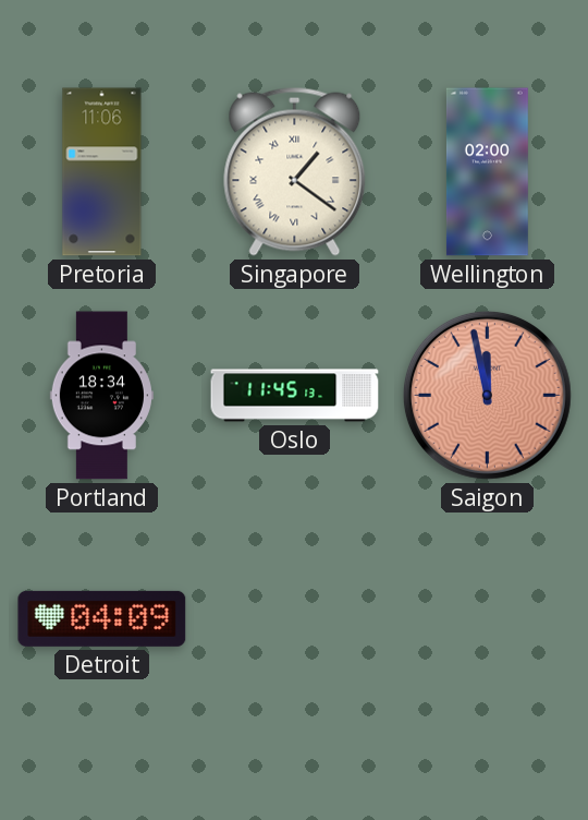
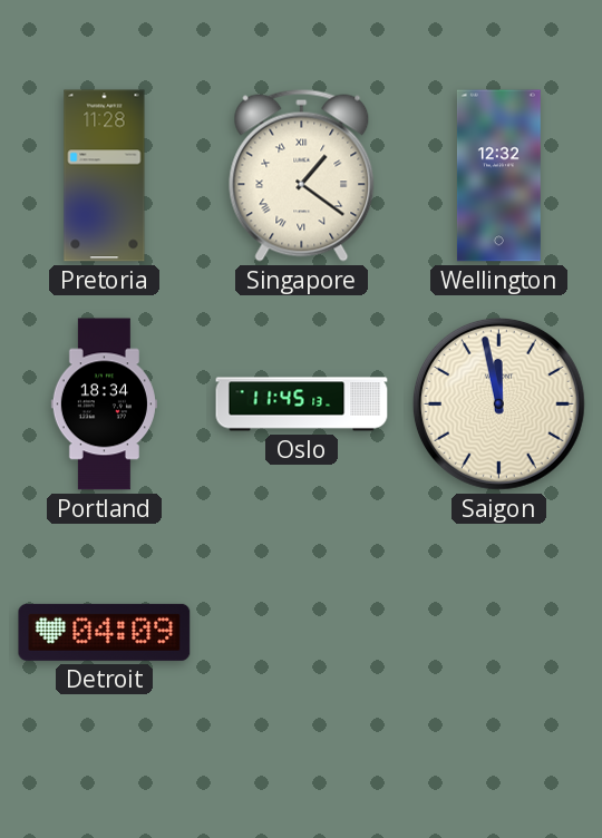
Pretoria: 11:06 -> 11:28 (105, 176)
Wellington: 02:00 -> 12:32 (498, 176)
Saigon dial: salmon -> cream (498, 403)
